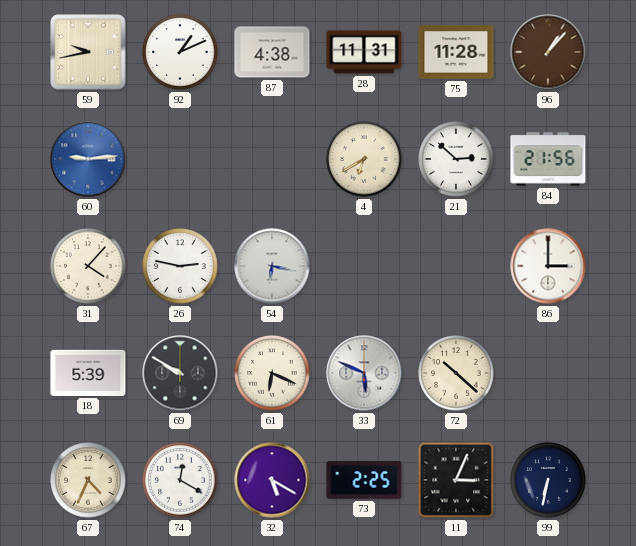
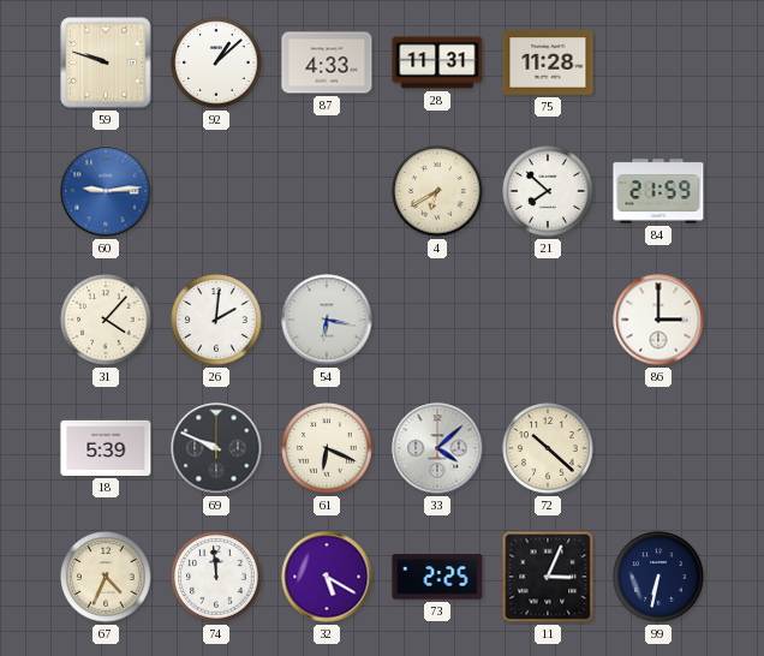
59: 9:43 -> 9:48 (106, 62)
92: 1:11 -> 1:08 (216, 62)
87: 4:38 -> 4:33 (327, 62)
96: 1:07 -> none (548, 52)
21: 2:52 -> 7:52 (548, 191)
84: 21:56 -> 21:59 (658, 191)
26: 2:47 -> 2:01 (216, 320)
69: 9:50 -> 9:49 (216, 448)
33: 5:49 -> 4:08 (437, 448)
74: 12:20 -> 11:59 (216, 577)
